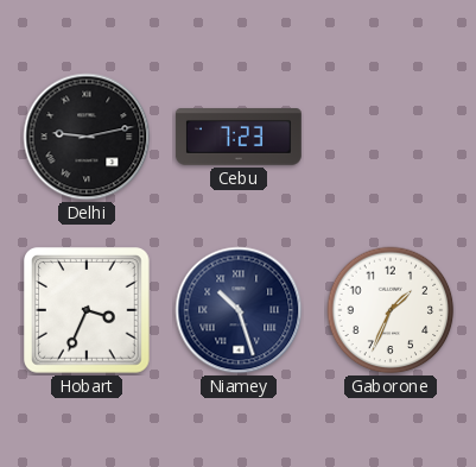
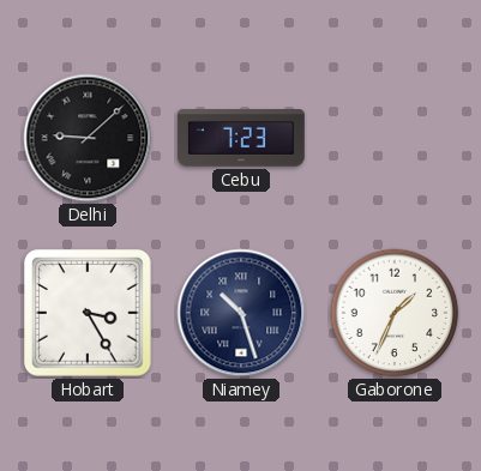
Delhi: 9:13 -> 9:08 (88, 138)
Hobart: 3:34 -> 3:25 (89, 314)
